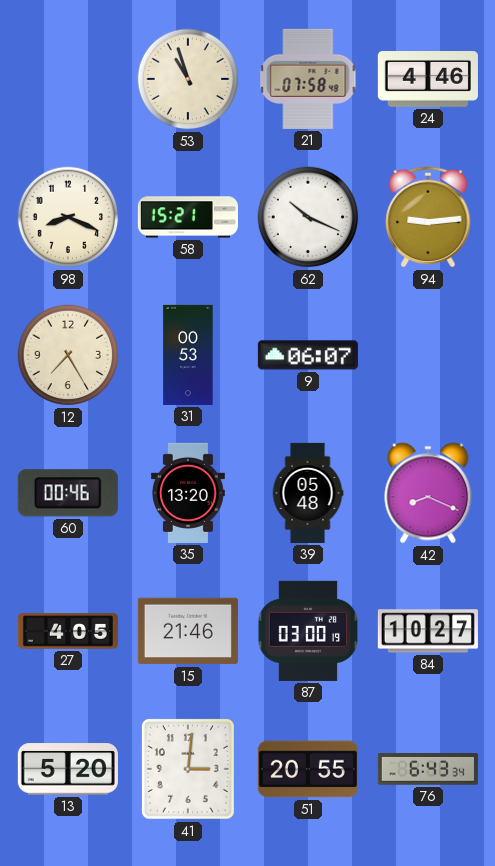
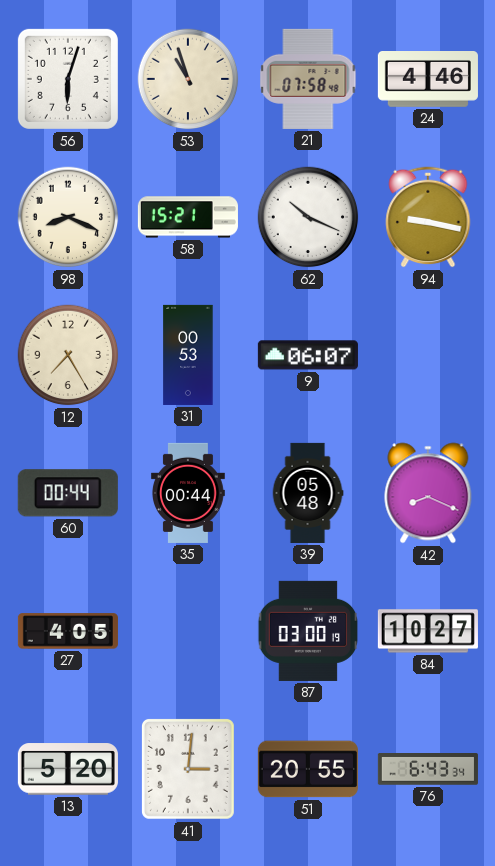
56: none -> 6:03 (68, 79)
94: 9:14 -> 9:17 (428, 217)
60: 00:46 -> 00:44 (68, 493)
35: 13:20 -> 00:44 (188, 493)
15: 21:46 -> none (188, 631)
